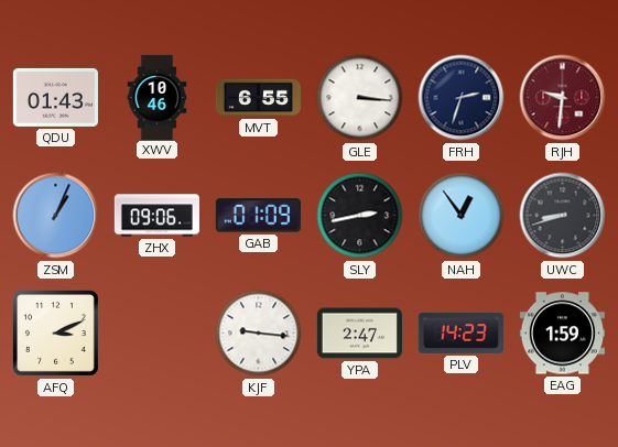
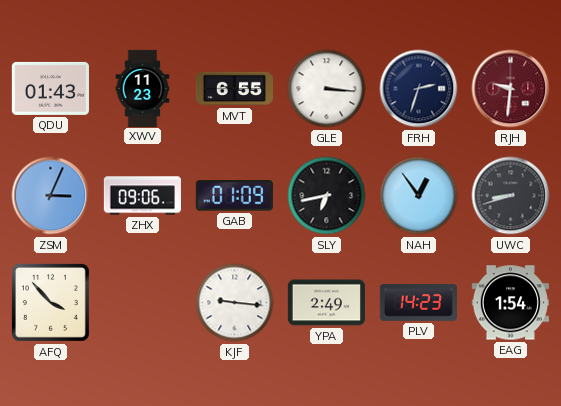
XWV: 10:46 -> 11:23 (143, 88)
ZSM: 1:04 -> 3:04 (51, 196)
SLY: 2:43 -> 6:43 (327, 196)
AFQ: 3:11 -> 3:53 (50, 302)
YPA: 2:47 -> 2:49 (326, 303)
EAG: 1:59 -> 1:54 (510, 303)
